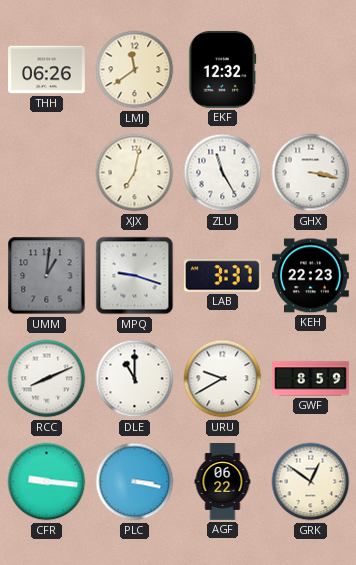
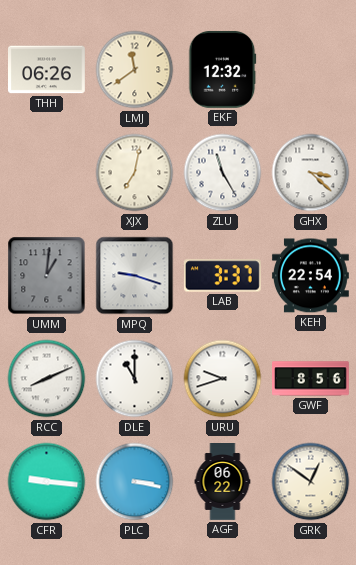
GHX: 3:17 -> 3:22 (311, 173)
KEH: 22:23 -> 22:54 (310, 276)
URU: 9:40 -> 9:42 (223, 379)
GWF: 8:59 -> 8:56 (311, 379)
